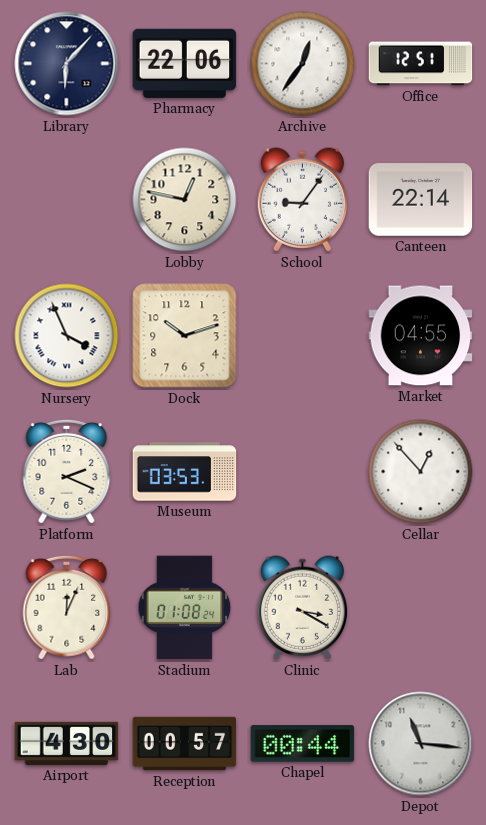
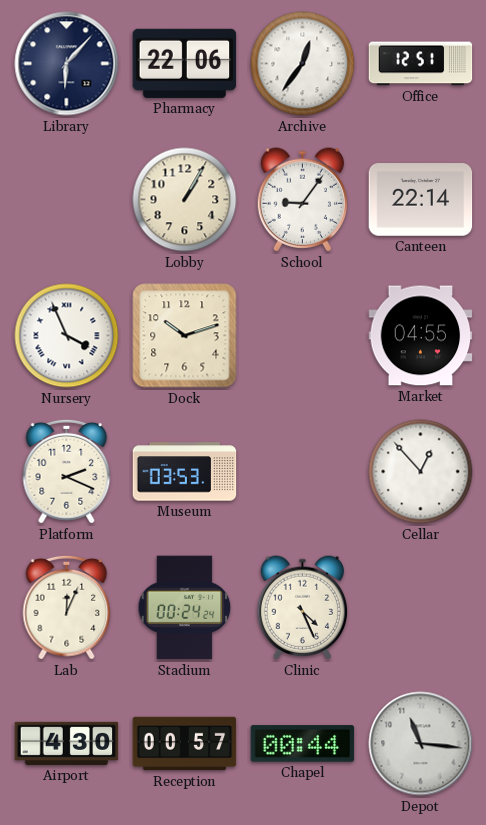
Lobby: 12:47 -> 1:05 (185, 200)
Stadium: 01:08 -> 00:24 (185, 608)
Clinic: 3:20 -> 4:26 (302, 608)
